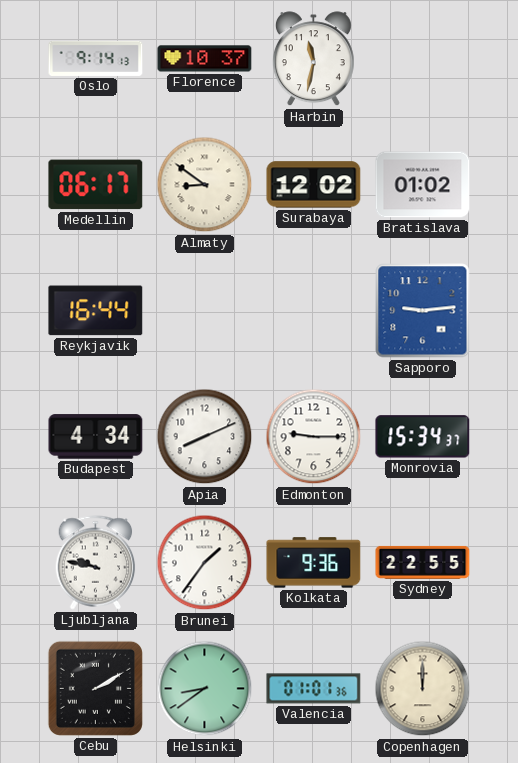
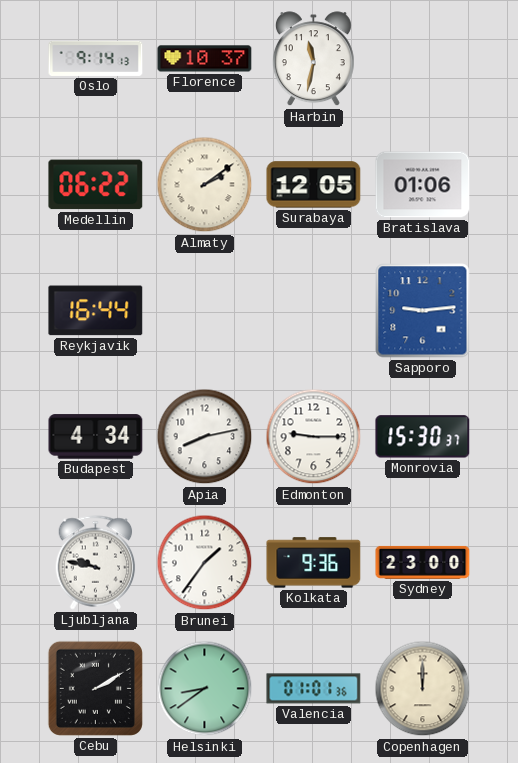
Medellin: 06:17 -> 06:22 (96, 185)
Almaty: 8:51 -> 2:09 (205, 185)
Surabaya: 12:02 -> 12:05 (314, 185)
Bratislava: 01:02 -> 01:06 (423, 185)
Apia: 8:11 -> 8:13 (205, 437)
Monrovia: 15:34 -> 15:30 (423, 437)
Sydney: 22:55 -> 23:00 (423, 562)
